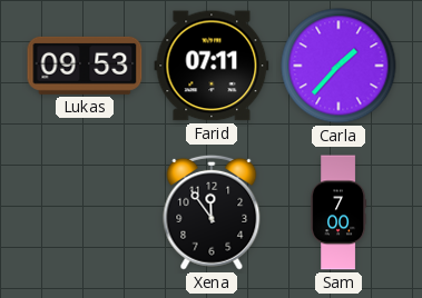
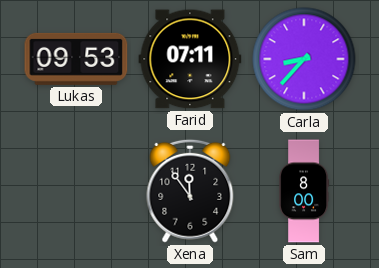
Carla: 1:37 -> 8:37 (304, 59)
Sam: 7:00 -> 8:00 (304, 191)
